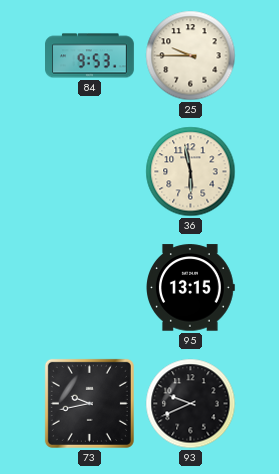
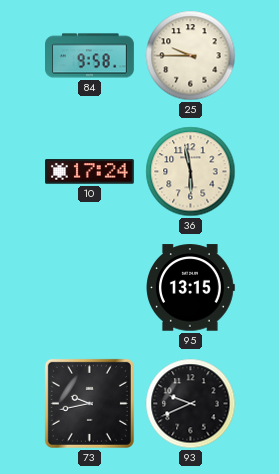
84: 9:53 -> 9:58 (90, 56)
10: none -> 17:24 (90, 172)
